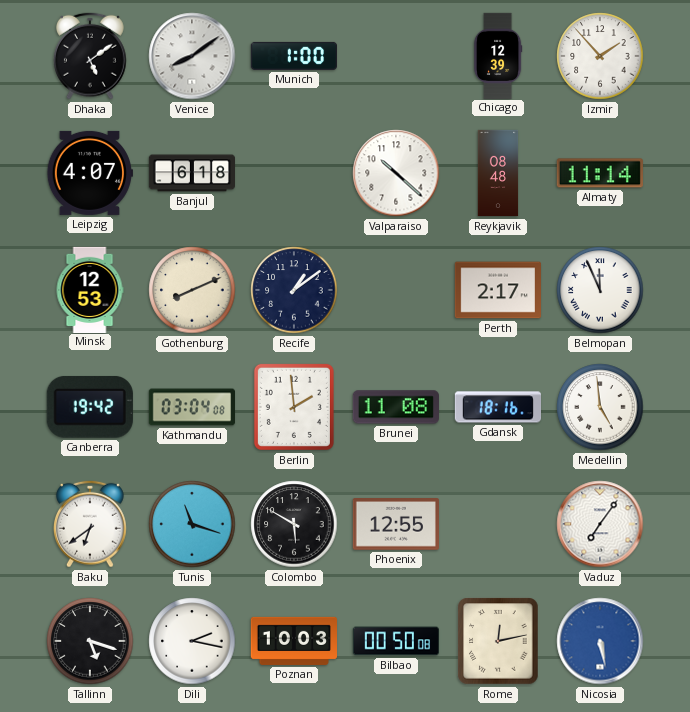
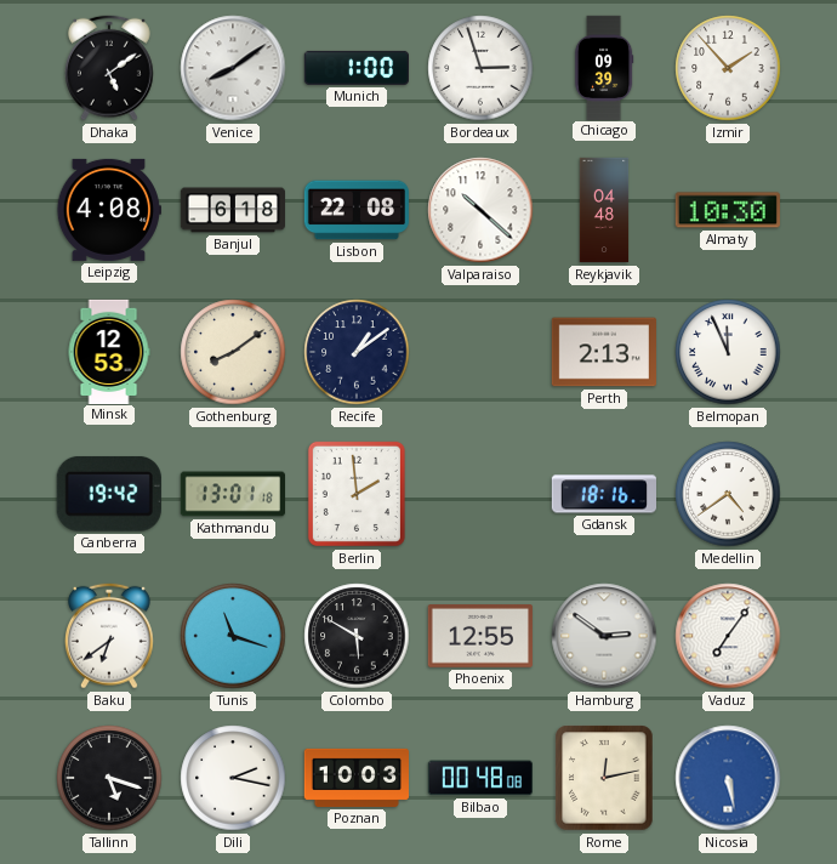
Bordeaux: none -> 2:57 (480, 68)
Chicago: 12:39 -> 09:39 (604, 67)
Leipzig: 4:07 -> 4:08 (108, 210)
Lisbon: none -> 22:08 (355, 210)
Reykjavik: 08:48 -> 04:48 (604, 210)
Almaty: 11:14 -> 10:30 (728, 210)
Gothenburg: 8:11 -> 8:09 (233, 352)
Perth: 2:17 -> 2:13 (603, 352)
Kathmandu: 03:04 -> 13:01 (232, 494)
Brunei: 11:08 -> none (396, 407)
Medellin: 4:59 -> 4:39 (728, 494)
Hamburg: none -> 2:51 (604, 636)
Bilbao: 00:50 -> 00:48 (479, 778)
